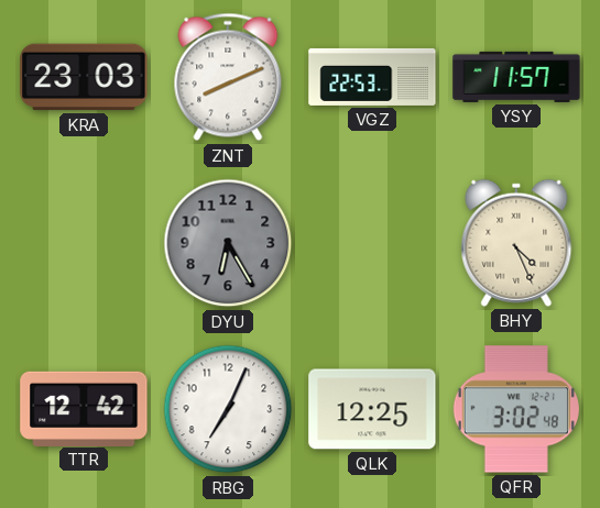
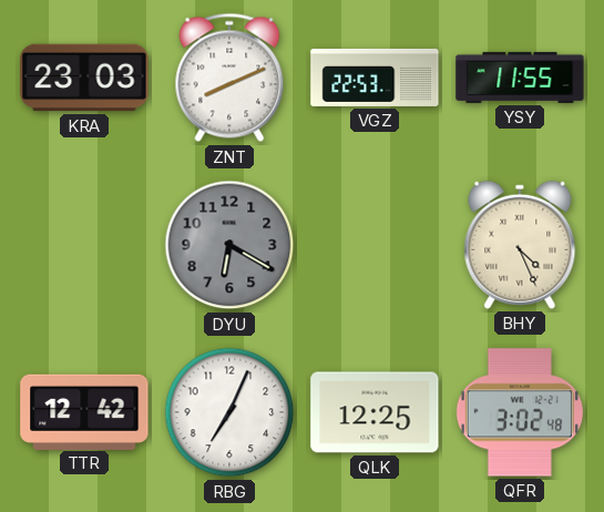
YSY: 11:57 -> 11:55 (520, 78)
DYU: 6:25 -> 6:20 (229, 245)
